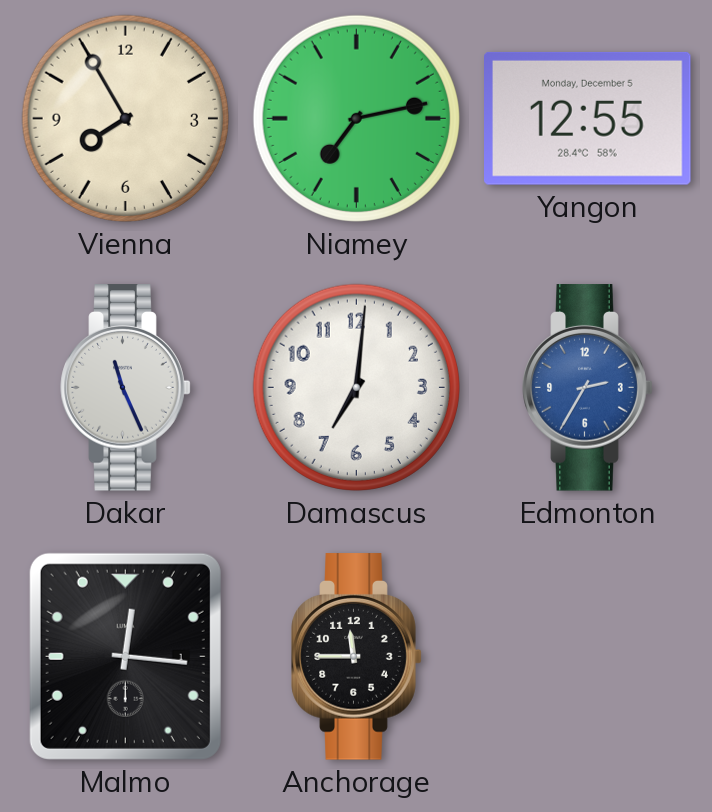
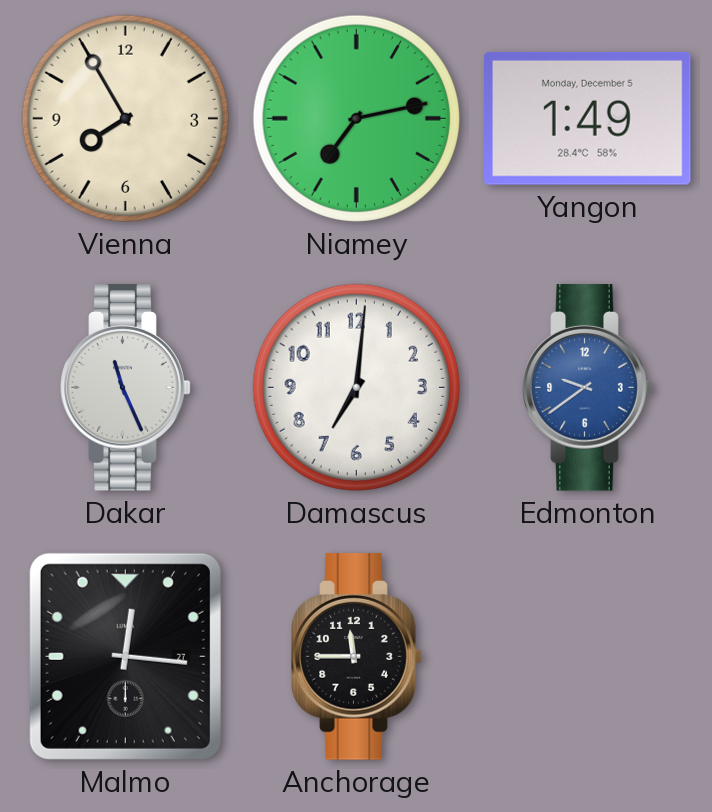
Yangon: 12:55 -> 1:49 (588, 118)
Edmonton: 2:35 -> 9:39 (588, 388)
Malmo date: 1 -> 27 (125, 656)
